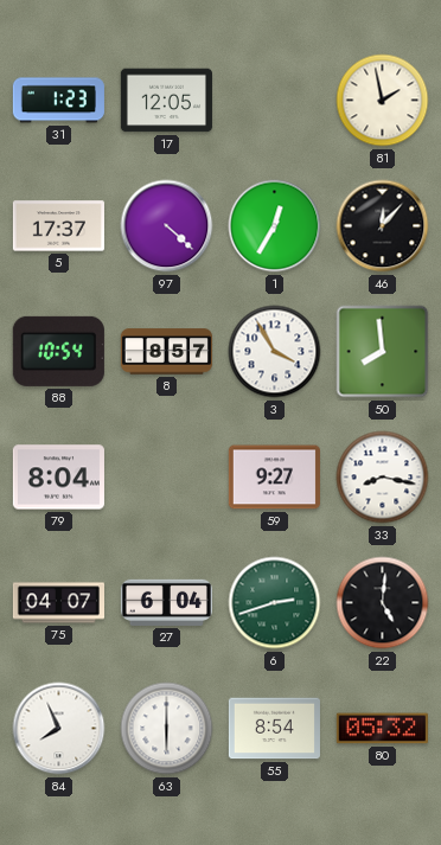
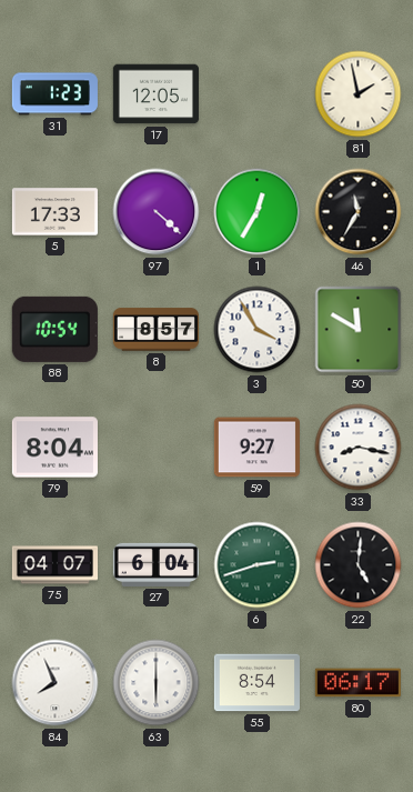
5: 17:37 -> 17:33 (54, 212)
46: 12:07 -> 11:35 (359, 212)
50: 7:59 -> 11:50 (359, 330)
80: 05:32 -> 06:17 (357, 683)
